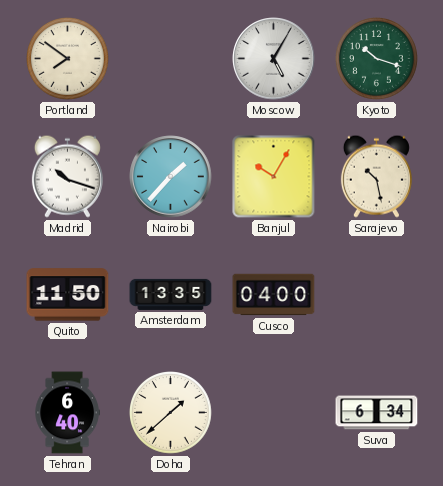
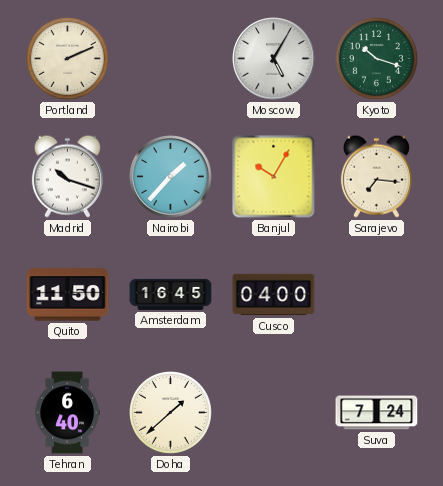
Portland: 7:51 -> 2:11 (68, 59)
Sarajevo: 10:28 -> 7:16 (376, 176)
Amsterdam: 13:35 -> 16:45 (171, 294)
Suva: 6:34 -> 7:24 (377, 413)
